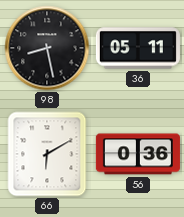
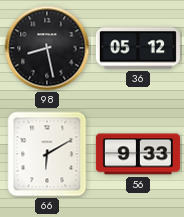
36: 05:11 -> 05:12 (138, 48)
56: 0:36 -> 9:33 (138, 154)
